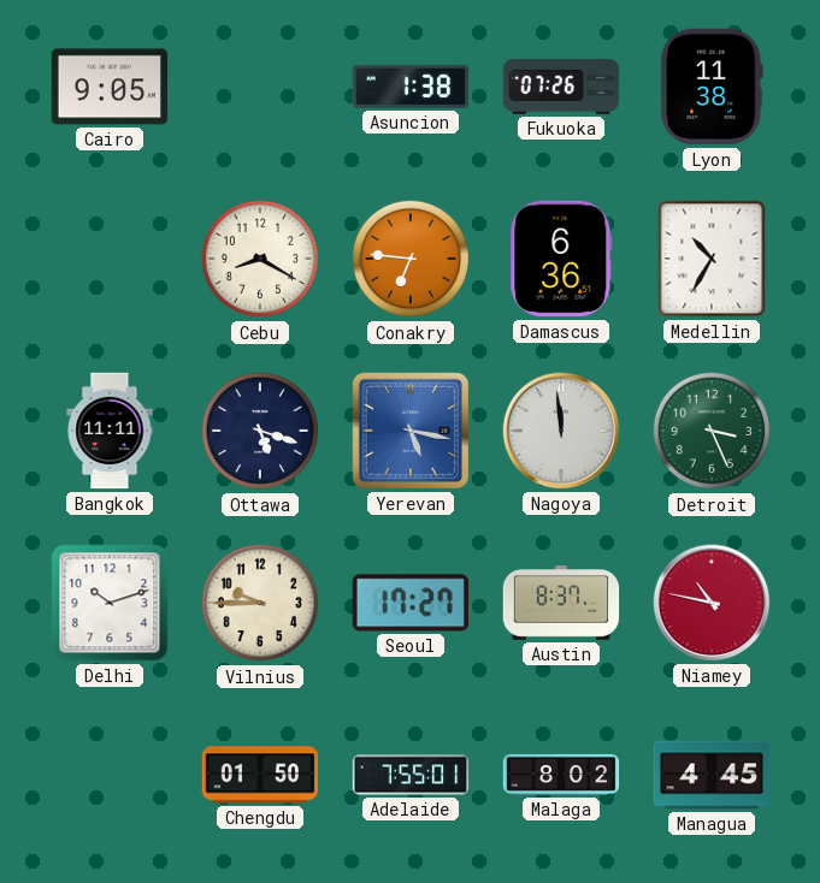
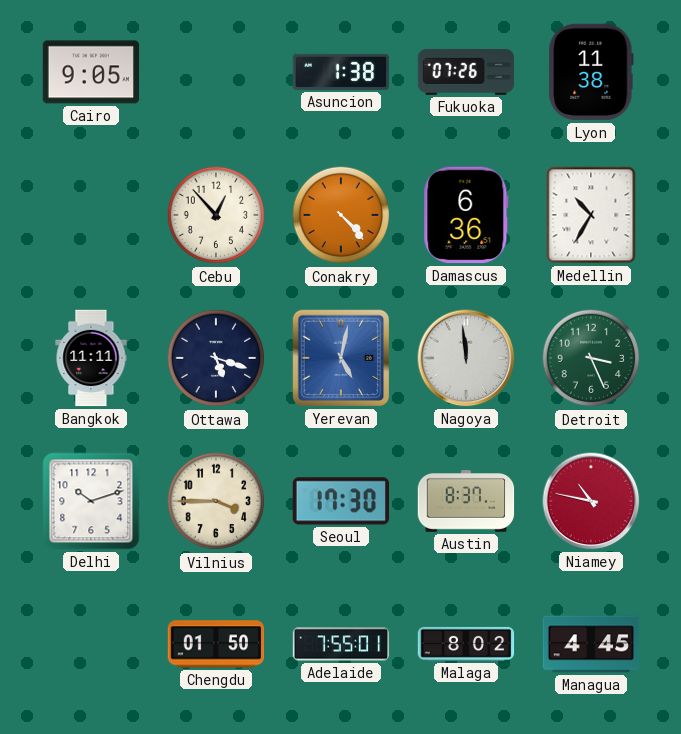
Cebu: 8:20 -> 12:53 (216, 215)
Conakry: 6:46 -> 4:23 (341, 215)
Yerevan: 5:17 -> 5:02 (341, 358)
Vilnius: 9:45 -> 3:45 (216, 501)
Seoul: 17:27 -> 17:30 (341, 501)
